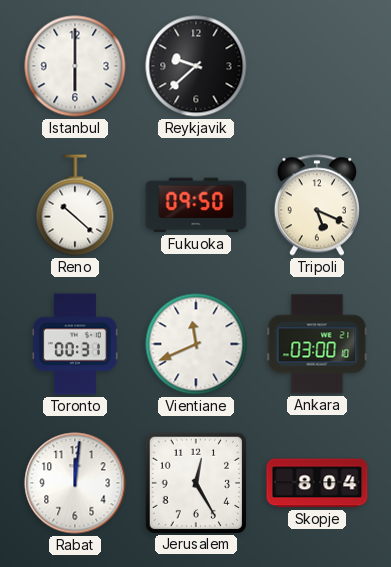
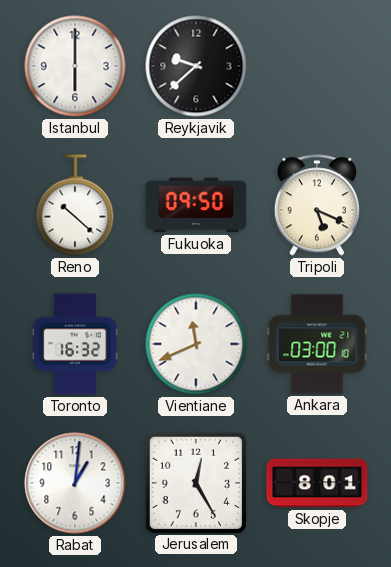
Toronto: 00:31 -> 16:32 (75, 344)
Rabat: 12:01 -> 1:01 (75, 483)
Skopje: 8:04 -> 8:01 (317, 483)
